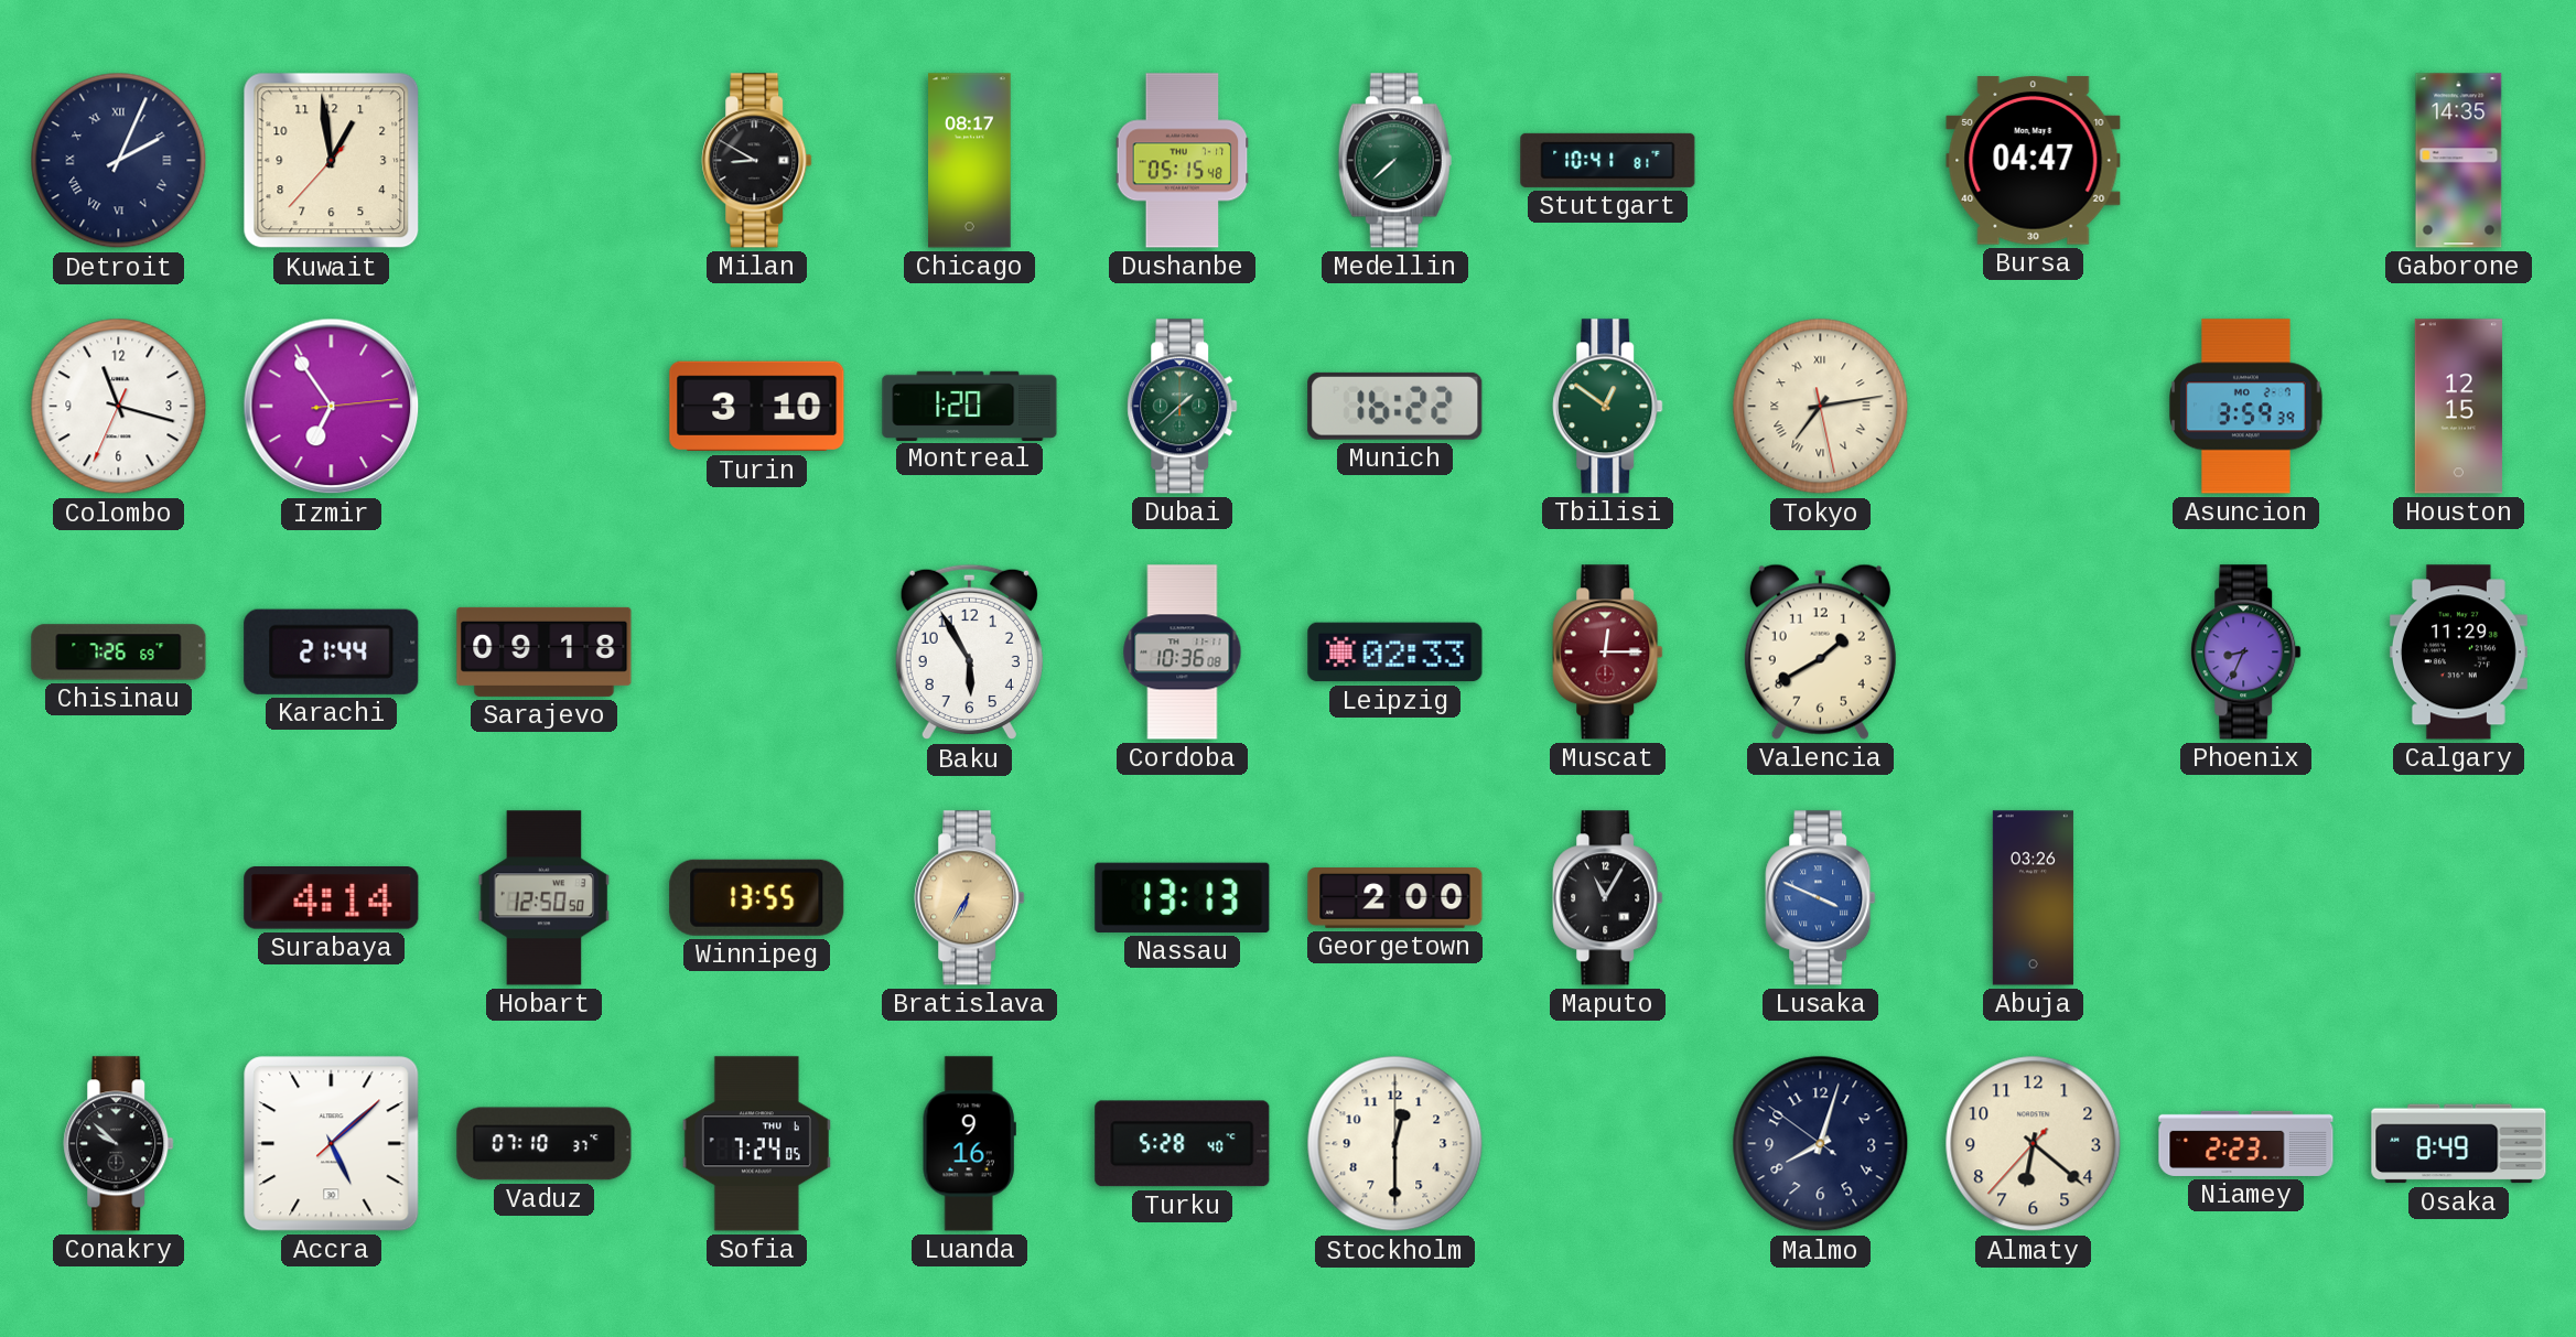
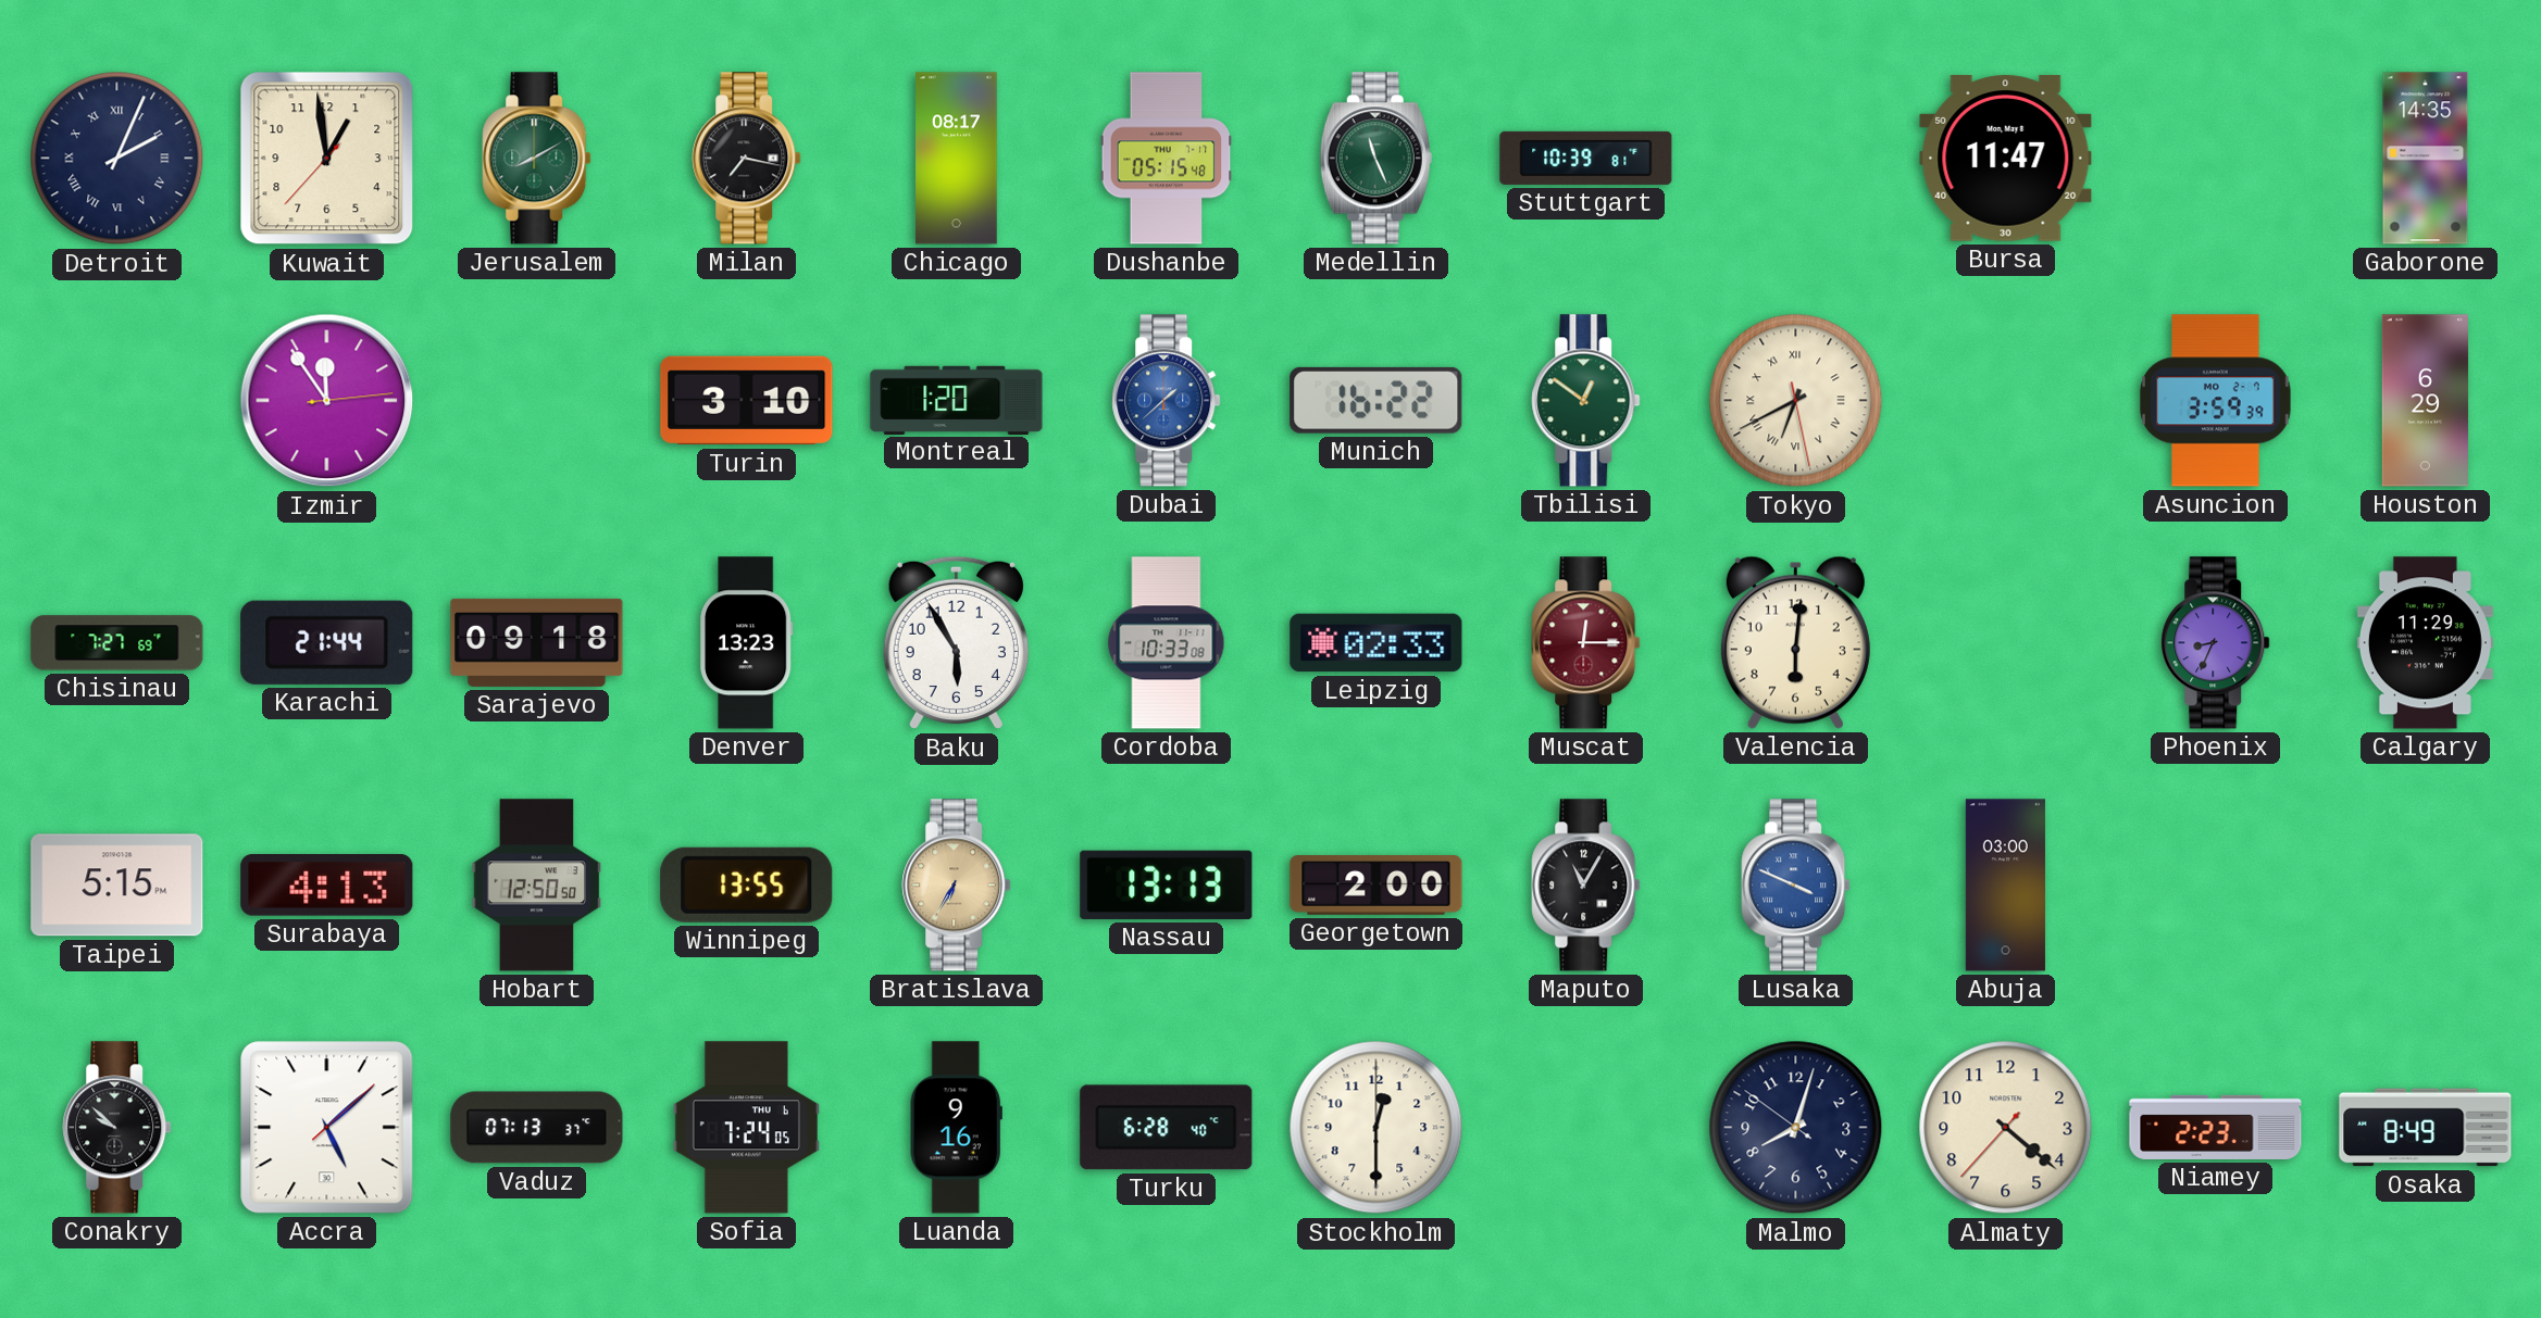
Jerusalem: none -> 8:10 (537, 159)
Milan: 8:50 -> 7:17 (747, 159)
Medellin: 7:38 -> 11:26 (1375, 159)
Stuttgart: 10:41 -> 10:39 (1586, 158)
Bursa: 04:47 -> 11:47 (2006, 159)
Colombo: 11:17 -> none (119, 407)
Izmir: 6:54 -> 11:54 (327, 401)
Dubai dial: green -> blue (1167, 401)
Tokyo: 7:13 -> 6:40 (1796, 401)
Houston: 12:15 -> 6:29 (2425, 401)
Chisinau: 7:26 -> 7:27 (117, 643)
Denver: none -> 13:23 (747, 643)
Cordoba: 10:36 -> 10:33 (1167, 643)
Valencia: 1:40 -> 6:01 (1795, 642)
Taipei: none -> 5:15 (117, 886)
Surabaya: 4:14 -> 4:13 (327, 886)
Abuja: 03:26 -> 03:00 (2005, 886)
Vaduz: 07:10 -> 07:13 (537, 1128)
Turku: 5:28 -> 6:28 (1167, 1128)
Almaty: 6:21 -> 4:21 (2006, 1128)
